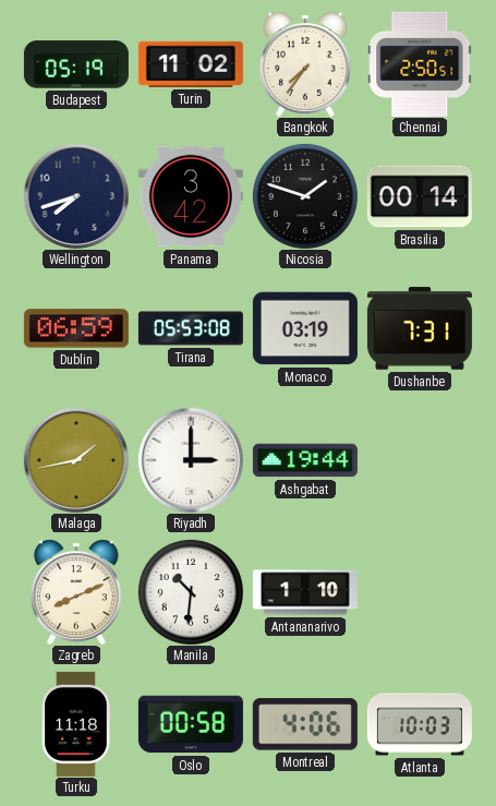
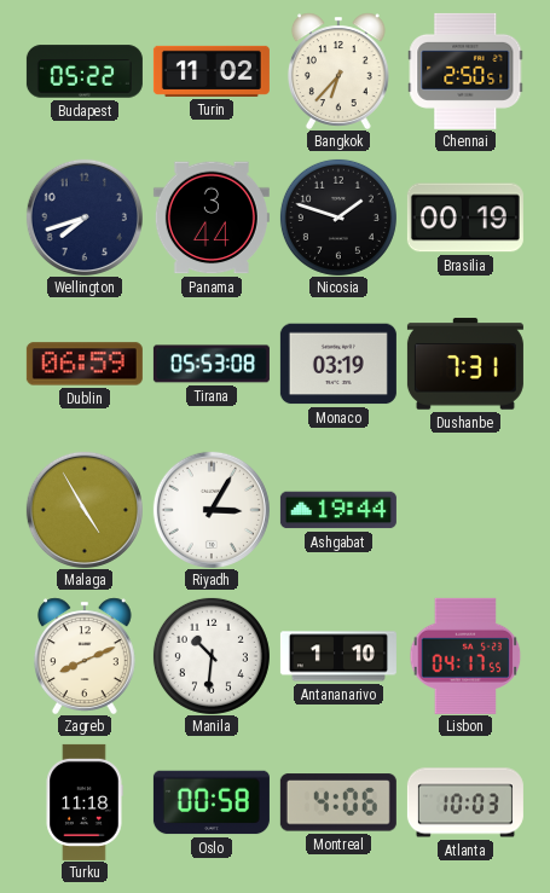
Budapest: 05:19 -> 05:22 (85, 71)
Bangkok: 7:36 -> 6:37 (338, 71)
Panama: 3:42 -> 3:44 (212, 218)
Brasilia: 00:14 -> 00:19 (465, 218)
Malaga: 1:43 -> 4:55 (85, 510)
Riyadh: 3:00 -> 3:05 (212, 510)
Lisbon: none -> 04:17 (465, 656)
